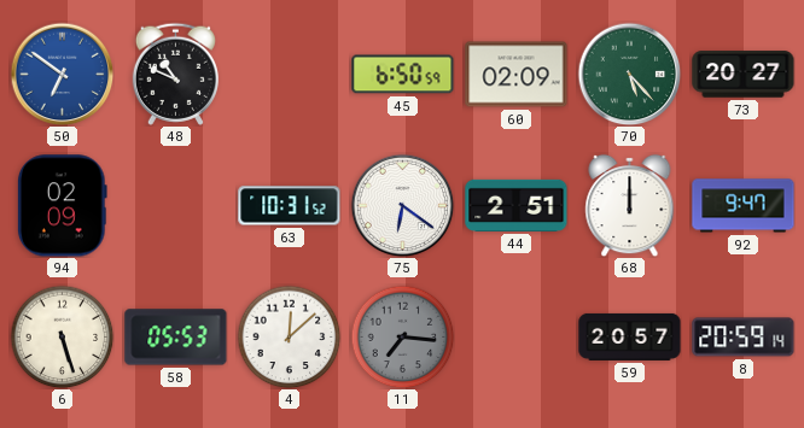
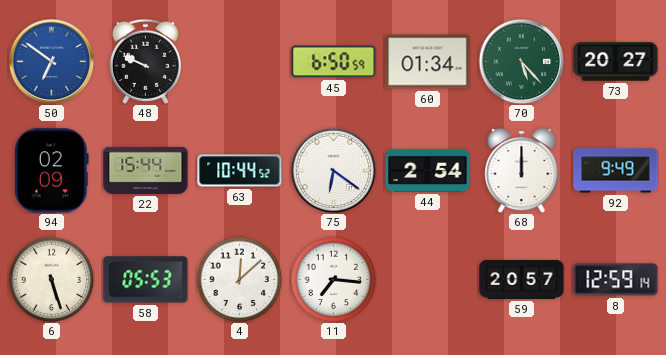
48: 10:49 -> 9:49 (145, 61)
60: 02:09 -> 01:34 (428, 62)
22: none -> 15:44 (146, 170)
63: 10:31 -> 10:44 (240, 171)
44: 2:51 -> 2:54 (428, 170)
92: 9:47 -> 9:49 (616, 171)
11 dial: grey -> white (333, 279)
8: 20:59 -> 12:59 (616, 280)
